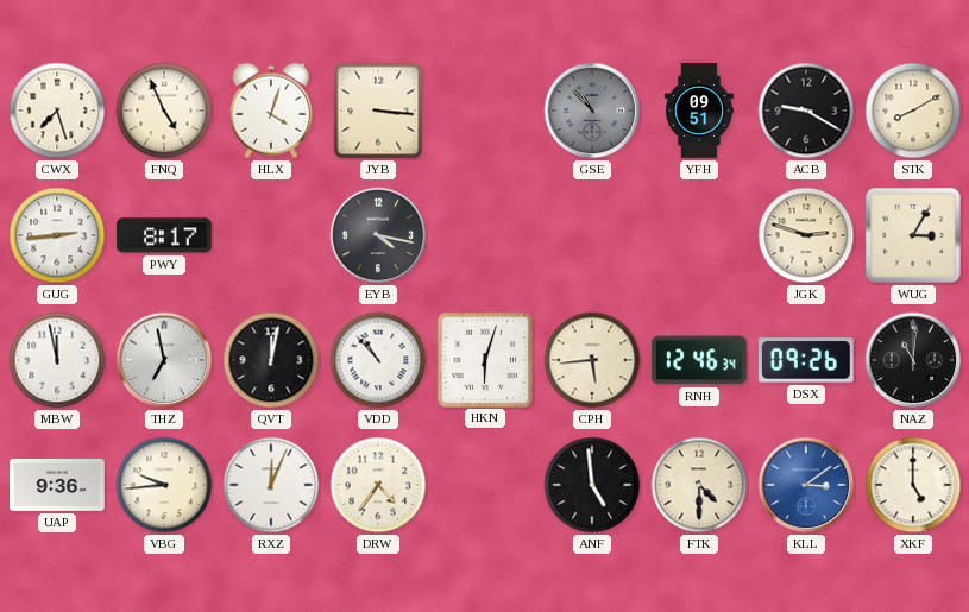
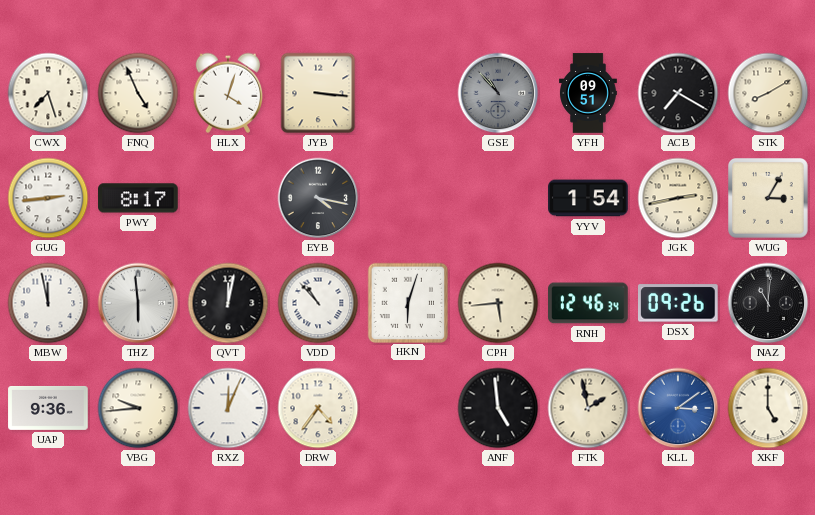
ACB: 9:20 -> 7:20 (678, 93)
YYV: none -> 1:54 (588, 198)
JGK: 2:48 -> 2:43 (678, 198)
THZ: 6:58 -> 5:59 (138, 303)
FTK: 4:30 -> 1:58 (588, 408)
